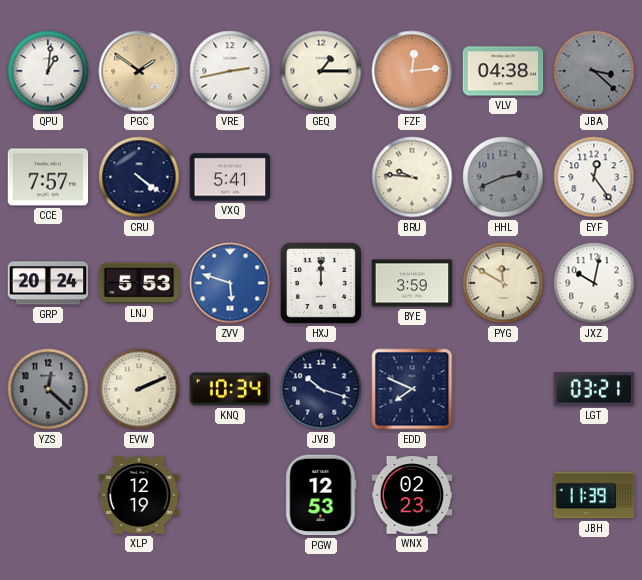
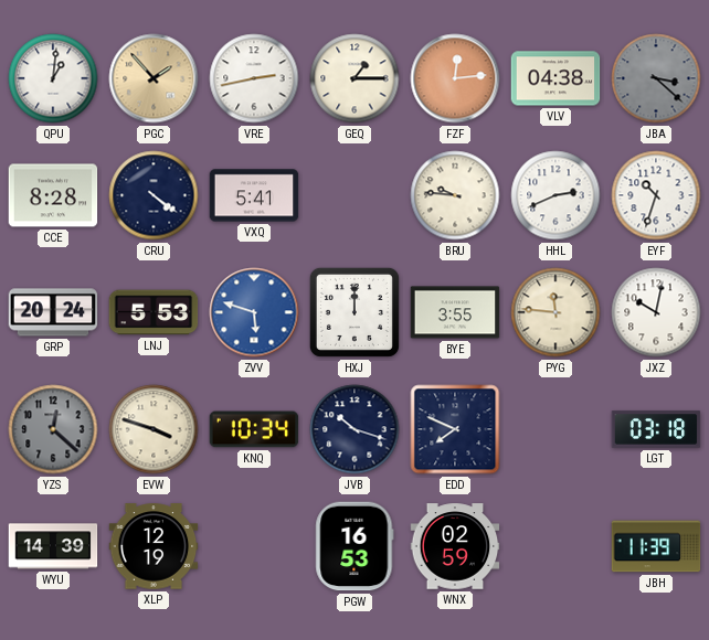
PGC: 1:51 -> 1:53 (154, 78)
CCE: 7:57 -> 8:28 (53, 195)
HHL dial: grey -> white (555, 195)
EYF: 12:24 -> 10:33 (656, 195)
BYE: 3:59 -> 3:55 (455, 312)
PYG: 11:50 -> 11:46 (555, 312)
EVW: 2:11 -> 3:48 (154, 429)
LGT: 03:21 -> 03:18 (656, 429)
WYU: none -> 14:39 (53, 546)
PGW: 12:53 -> 16:53 (354, 546)
WNX: 02:23 -> 02:59 (455, 546)
